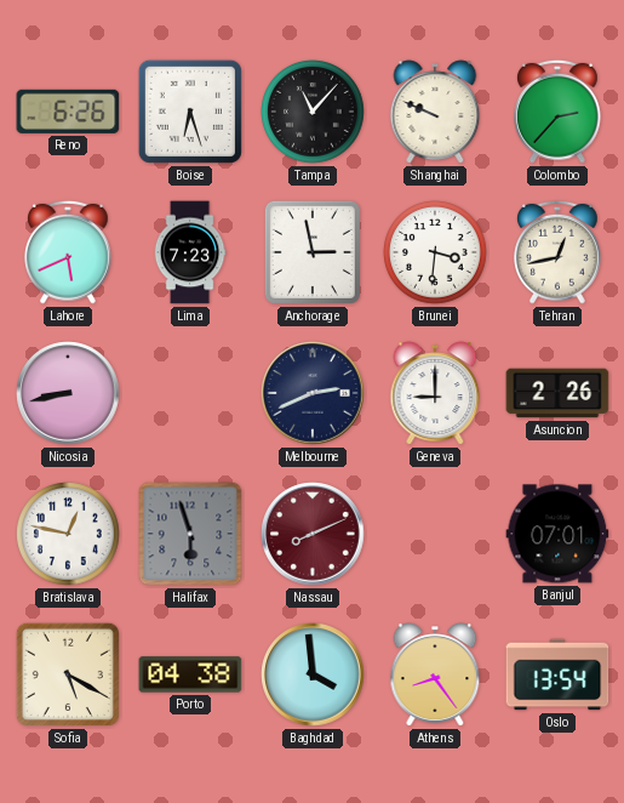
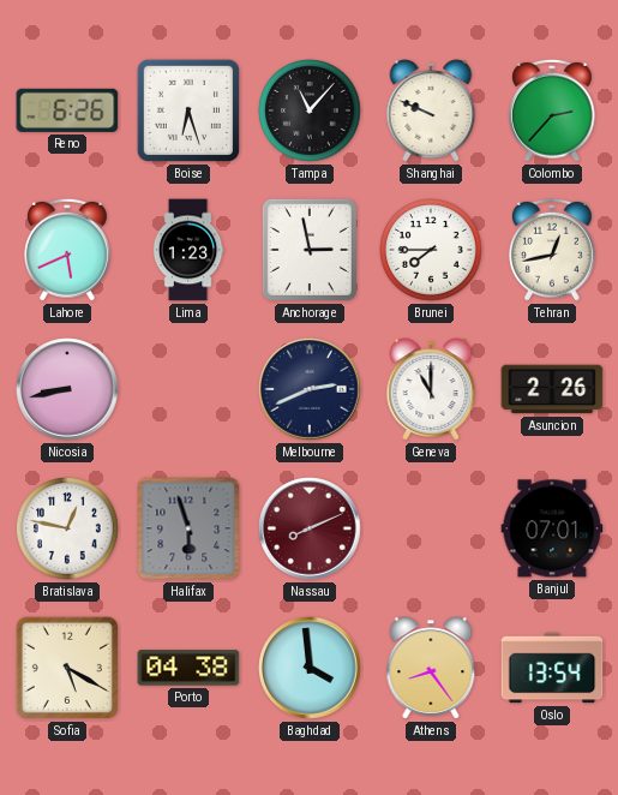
Lima: 7:23 -> 1:23 (188, 250)
Brunei: 3:31 -> 7:45 (432, 251)
Geneva: 9:00 -> 11:00 (431, 389)
